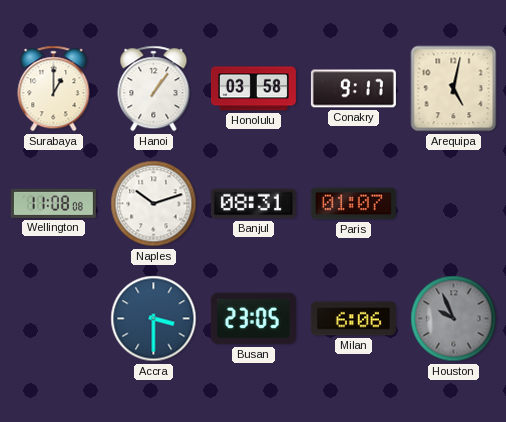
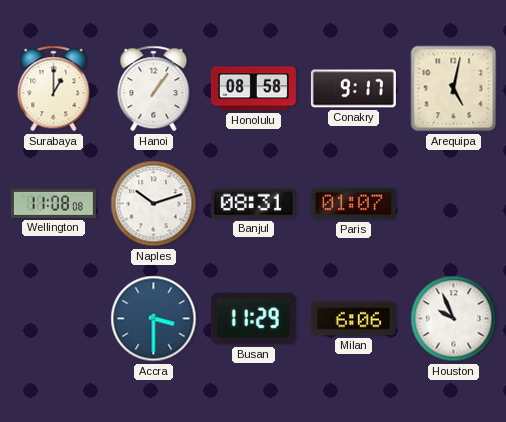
Honolulu: 03:58 -> 08:58 (253, 89)
Busan: 23:05 -> 11:29 (253, 319)
Houston dial: grey -> white (454, 319)
